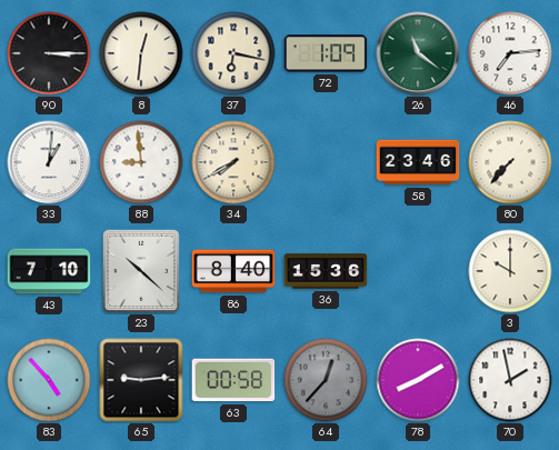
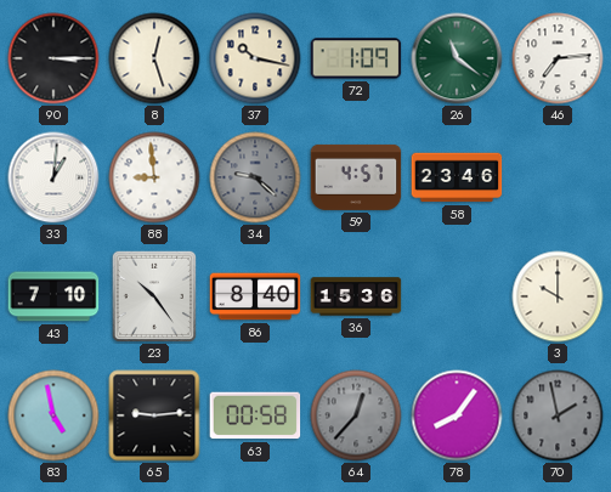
8: 12:31 -> 12:27 (154, 58)
37: 6:17 -> 10:17 (255, 58)
34: 7:40 -> 9:22 (255, 177)
34 dial: cream -> grey (255, 177)
59: none -> 4:57 (356, 177)
80: 7:37 -> none (510, 162)
23: 10:22 -> 10:24 (153, 295)
83: 4:53 -> 4:58 (53, 415)
78: 8:10 -> 8:06 (457, 415)
70 dial: white -> grey (558, 415)
